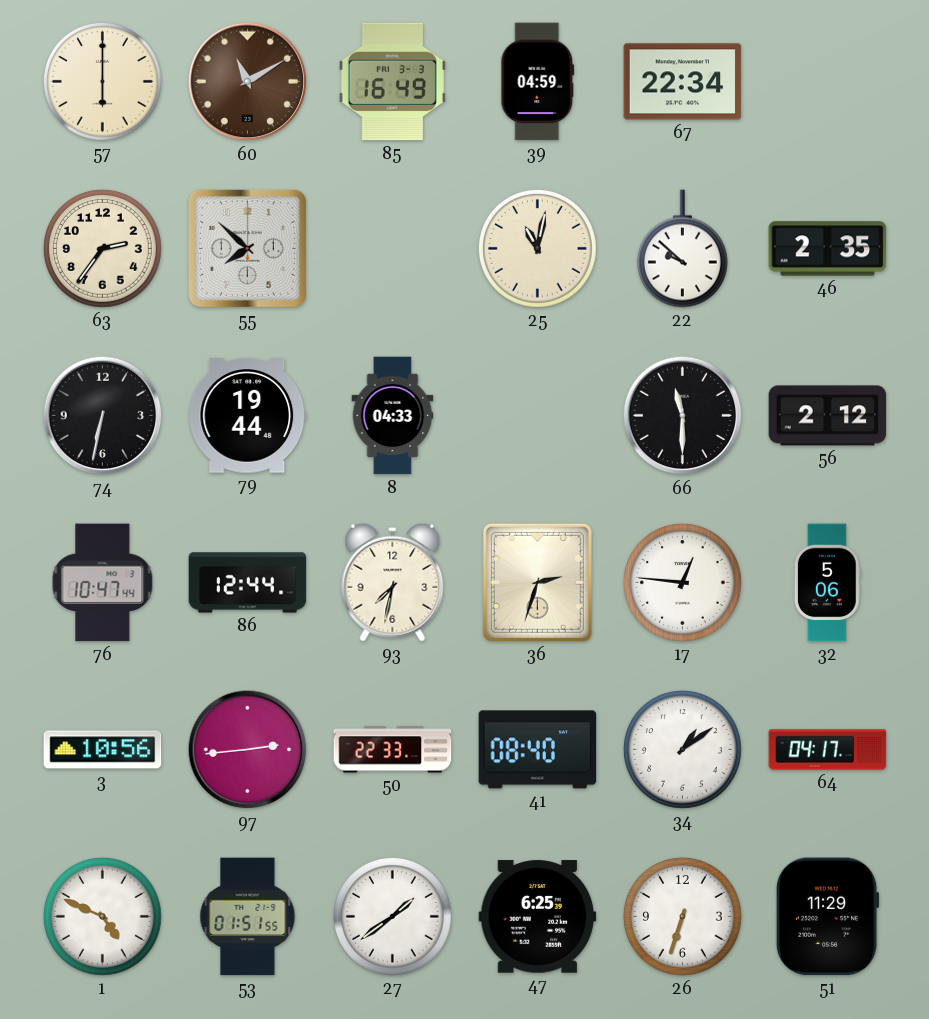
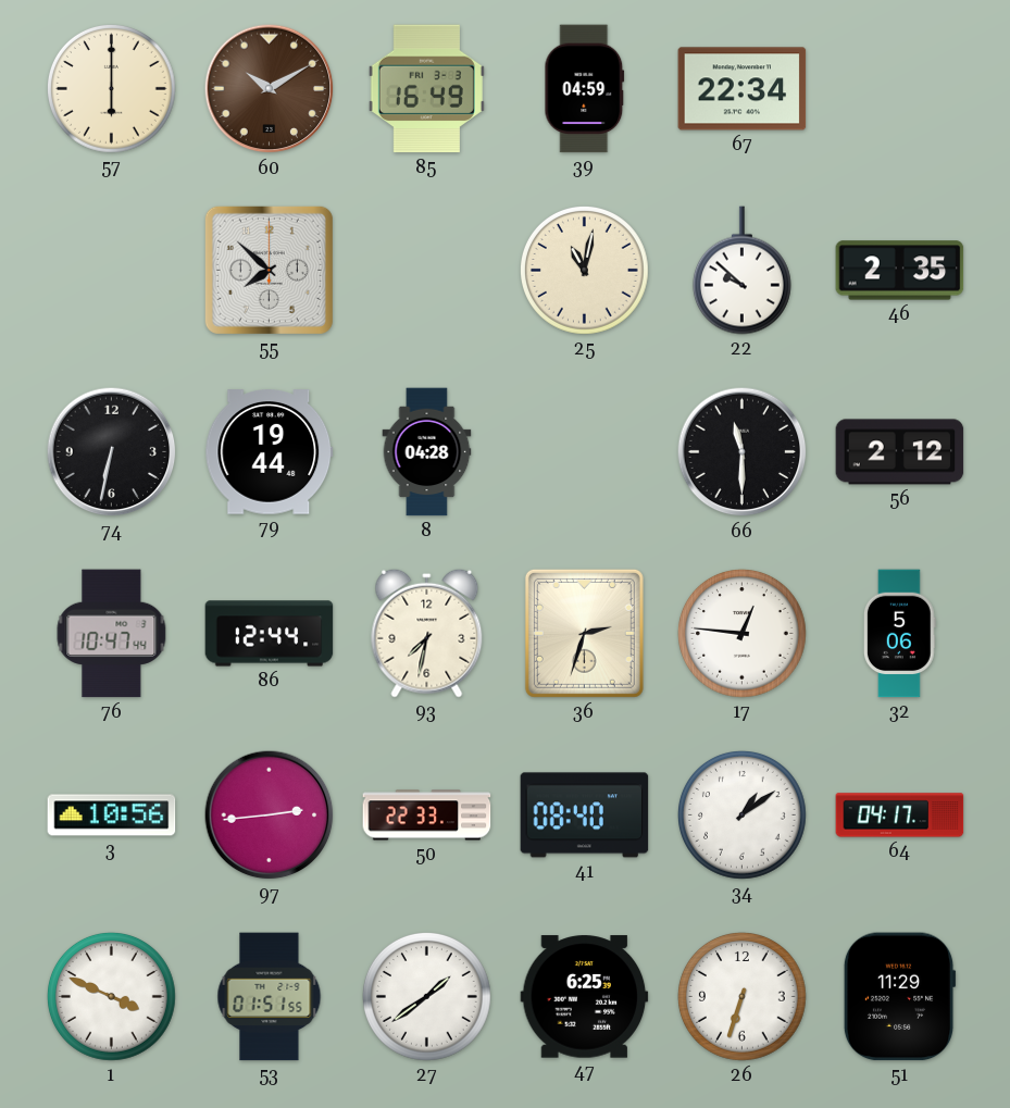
60: 11:10 -> 10:10 (270, 89)
63: 2:36 -> none (103, 249)
8: 04:33 -> 04:28 (427, 452)
1: 4:49 -> 3:49 (112, 997)
